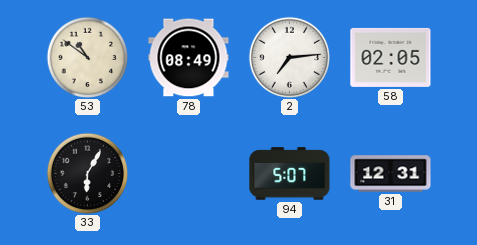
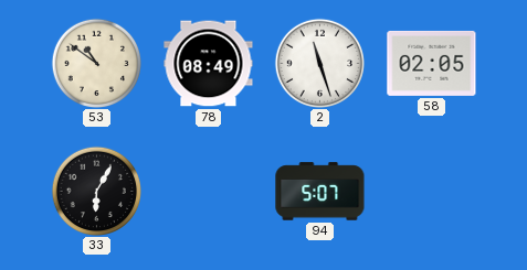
2: 7:14 -> 11:27 (319, 63)
31: 12:31 -> none (391, 174)
